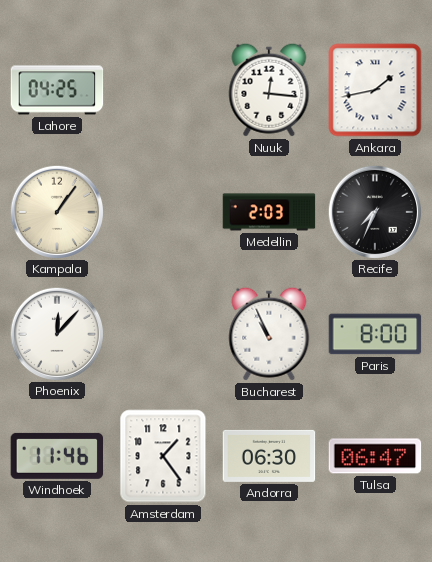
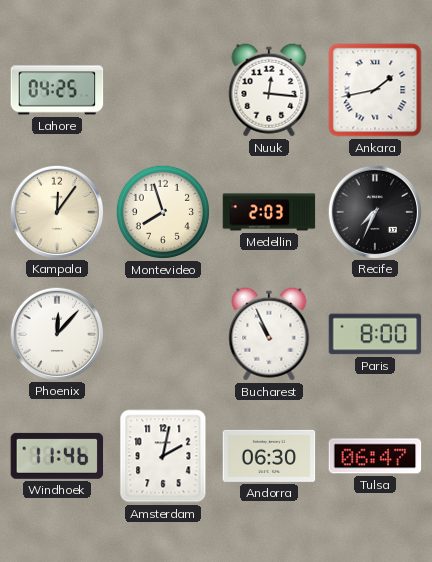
Kampala: 1:06 -> 12:06 (56, 211)
Montevideo: none -> 7:57 (163, 212)
Amsterdam: 1:24 -> 2:02 (163, 456)
